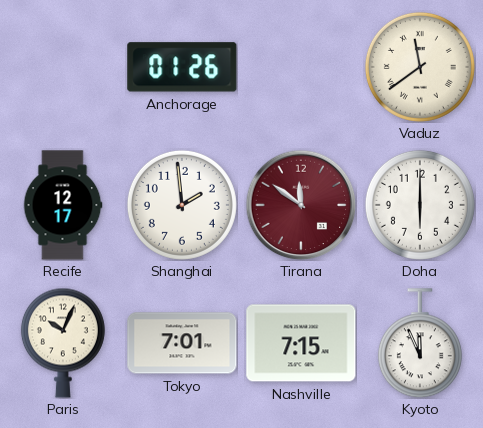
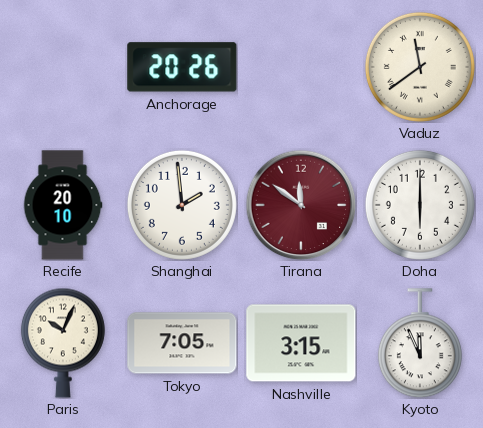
Anchorage: 01:26 -> 20:26 (182, 67)
Recife: 12:17 -> 20:10 (63, 205)
Tokyo: 7:01 -> 7:05 (182, 343)
Nashville: 7:15 -> 3:15 (301, 343)
